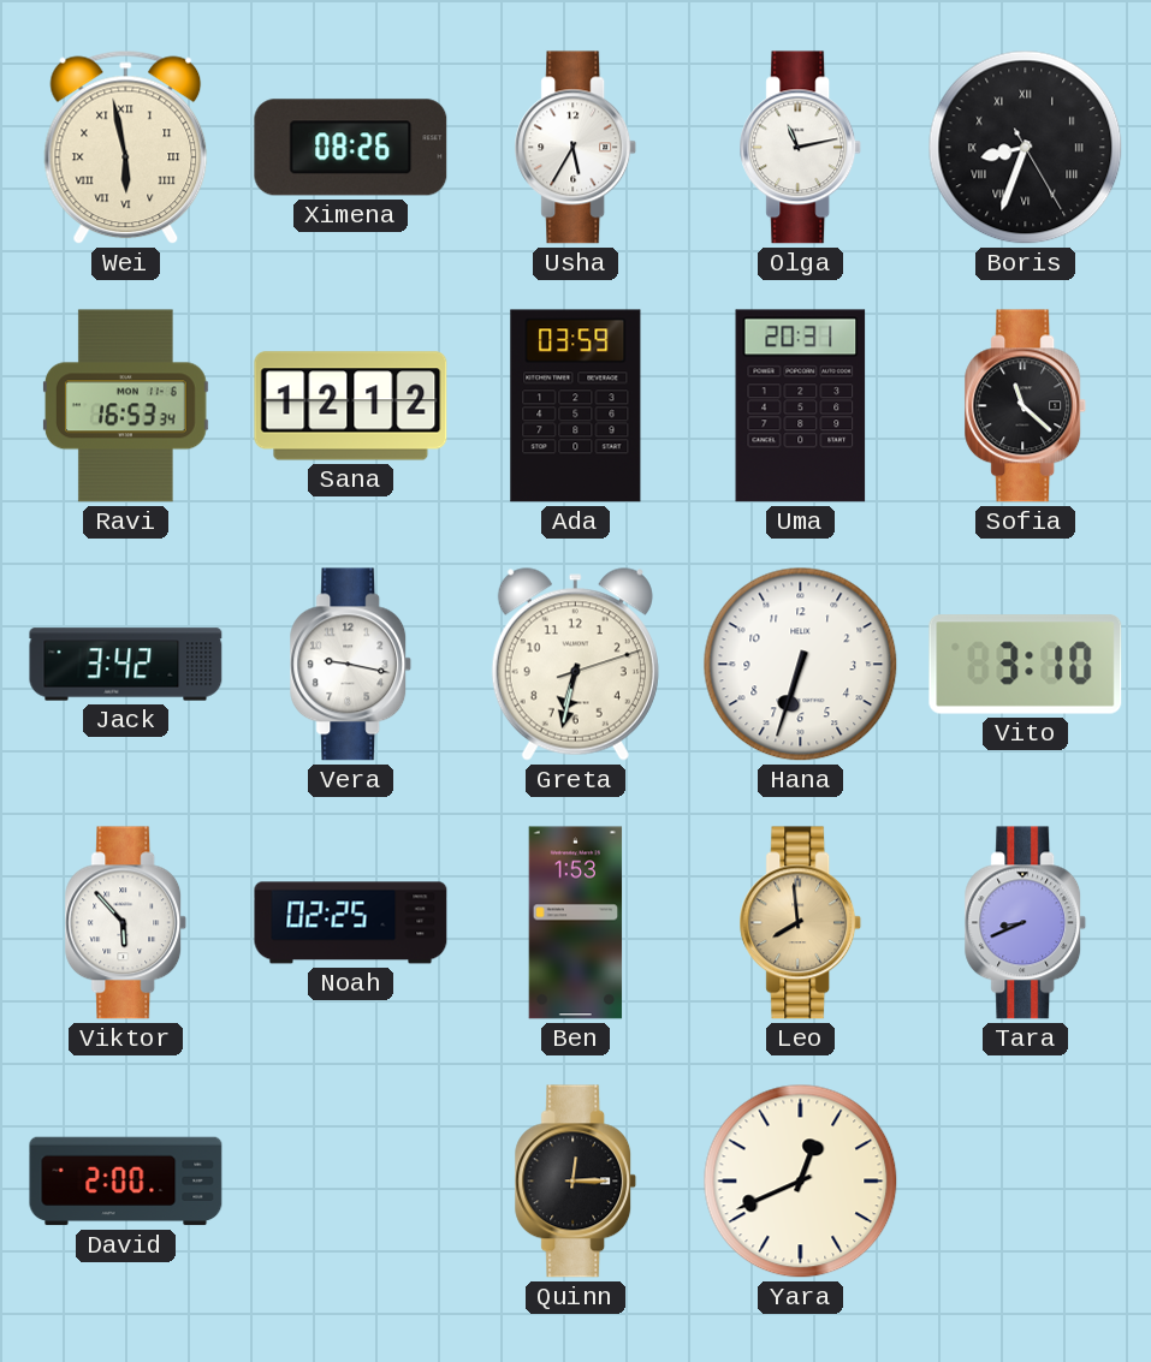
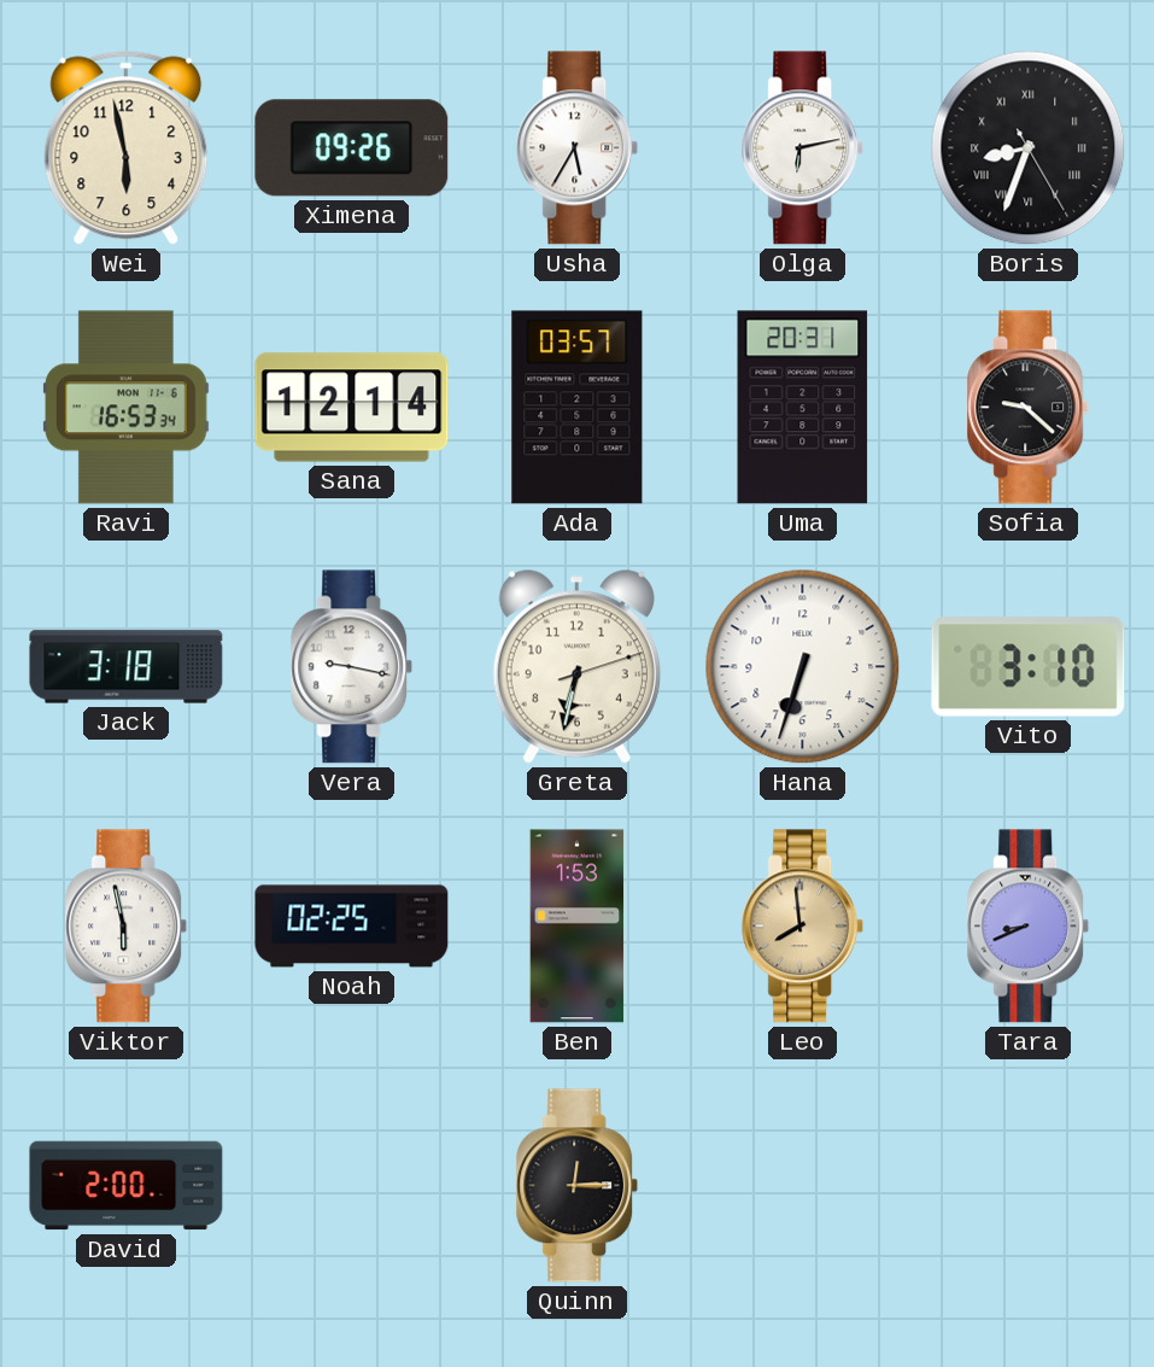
Wei numerals: Roman -> Arabic (127, 148)
Ximena: 08:26 -> 09:26 (352, 148)
Olga: 11:13 -> 6:13 (803, 148)
Sana: 12:12 -> 12:14 (352, 408)
Ada: 03:59 -> 03:57 (578, 408)
Sofia: 11:22 -> 9:22 (1029, 408)
Jack: 3:42 -> 3:18 (127, 667)
Viktor: 5:53 -> 5:58 (127, 927)
Yara: 12:41 -> none (801, 1182)
